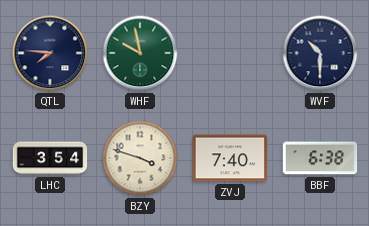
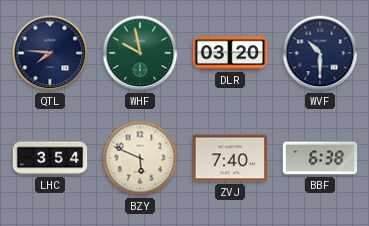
DLR: none -> 03:20 (230, 53)
BZY: 3:48 -> 5:49 (140, 158)
